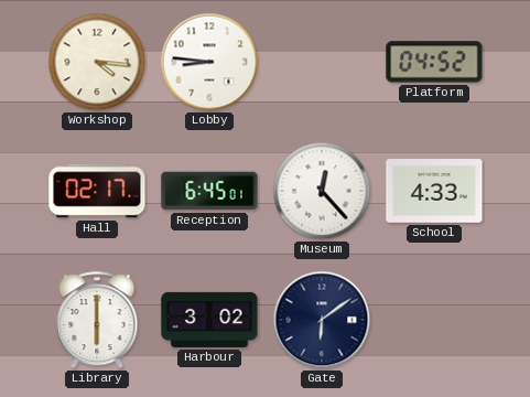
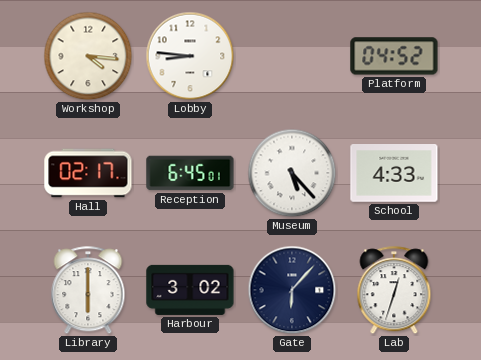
Museum: 12:23 -> 5:23 (292, 173)
Gate: 6:09 -> 6:07 (292, 290)
Lab: none -> 12:33 (394, 291)
